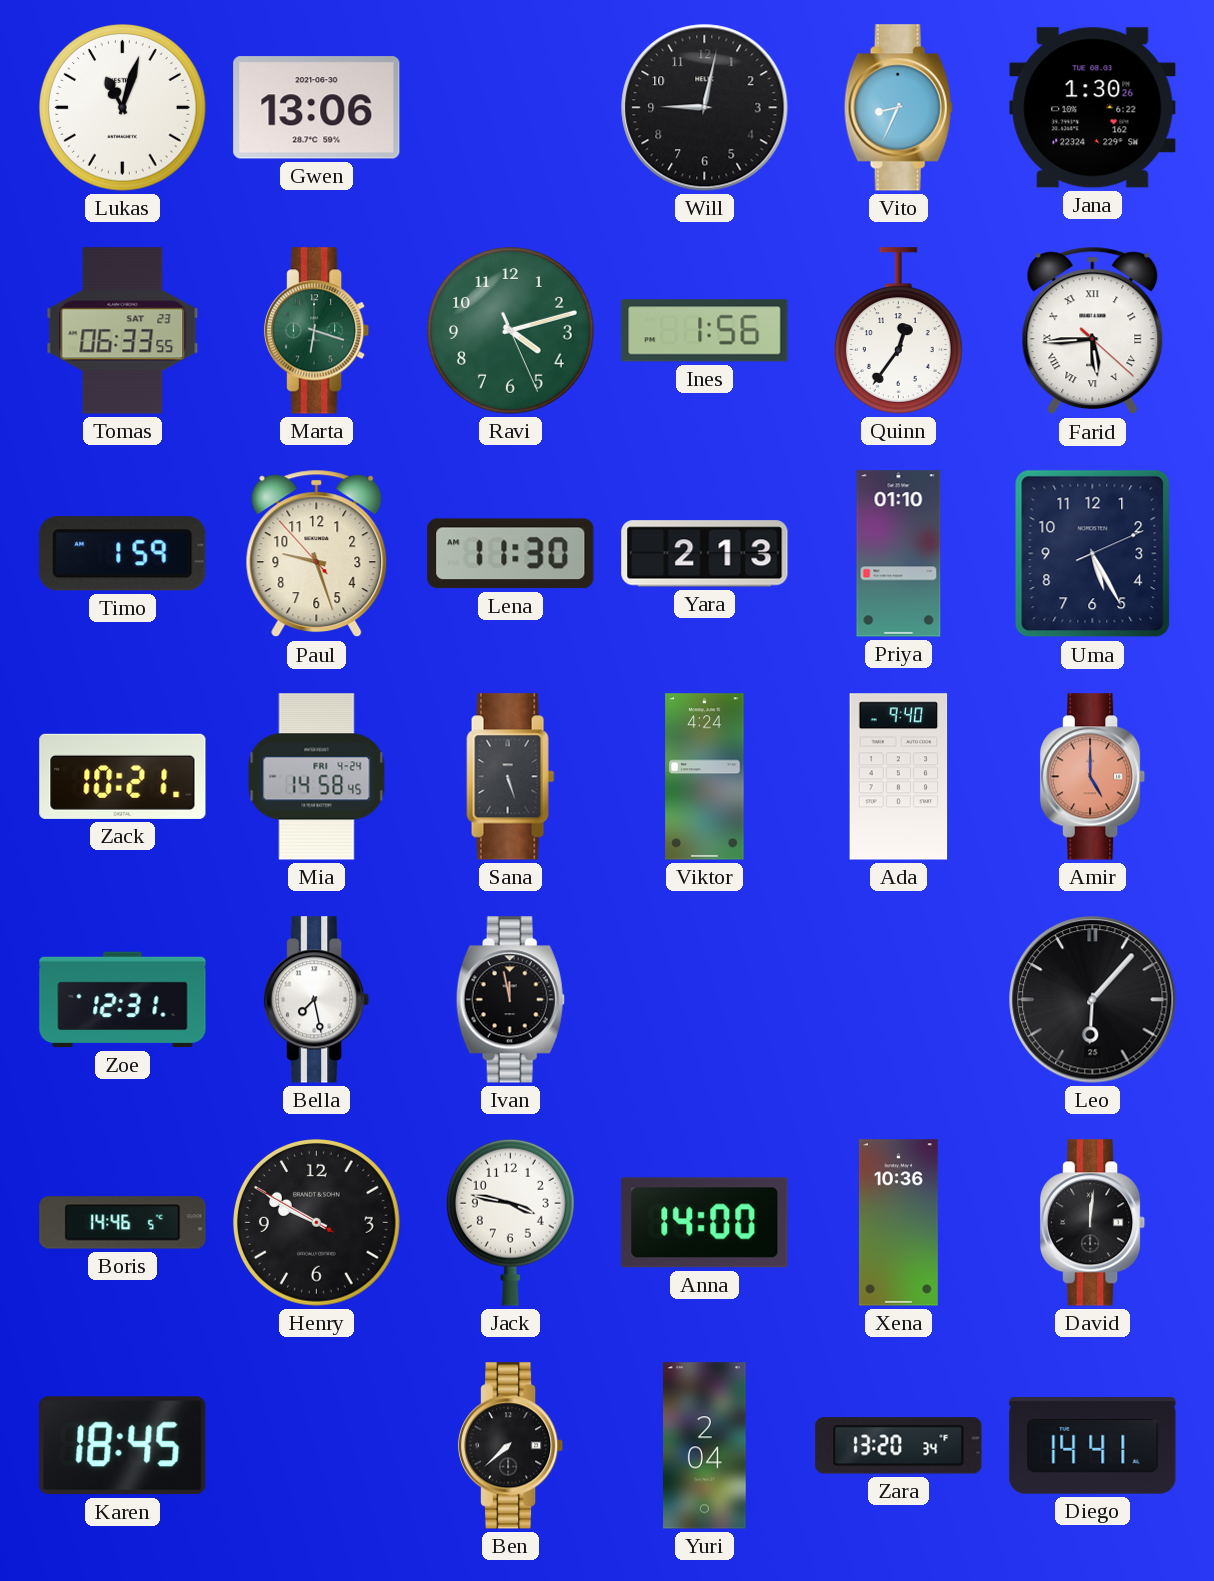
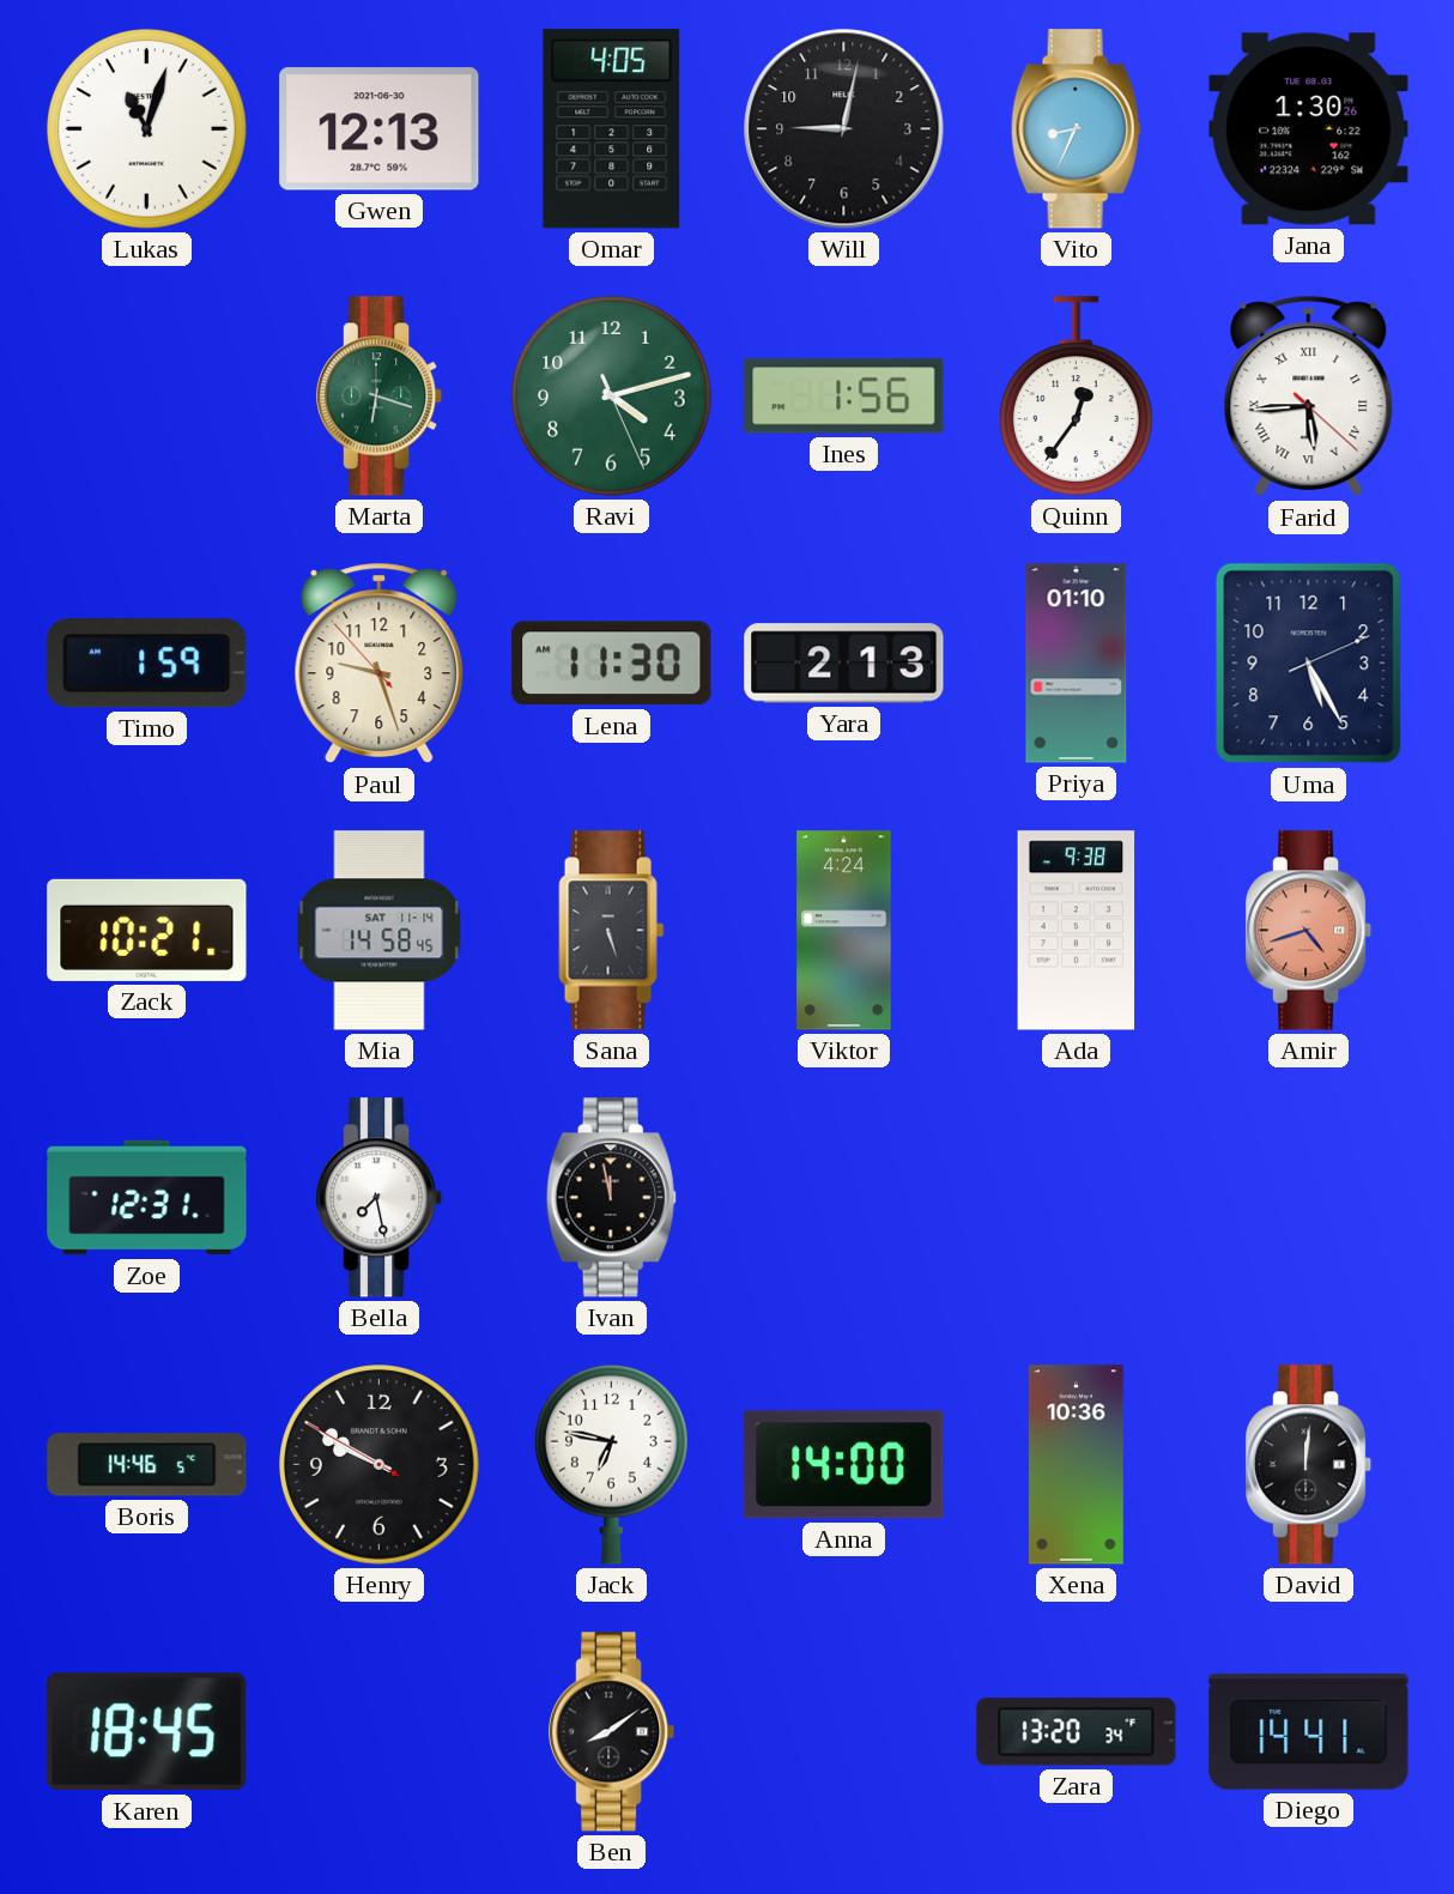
Gwen: 13:06 -> 12:13 (380, 129)
Omar: none -> 4:05 (612, 129)
Tomas: 06:33 -> none (123, 331)
Mia date: FRI 4-24 -> SAT 11-14 (380, 931)
Ada: 9:40 -> 9:38 (1077, 931)
Amir: 5:00 -> 4:42 (1309, 931)
Leo: 6:07 -> none (1093, 1000)
Jack: 3:47 -> 6:47 (611, 1464)
Ben: 7:38 -> 8:09 (612, 1732)
Yuri: 2:04 -> none (705, 1446)
